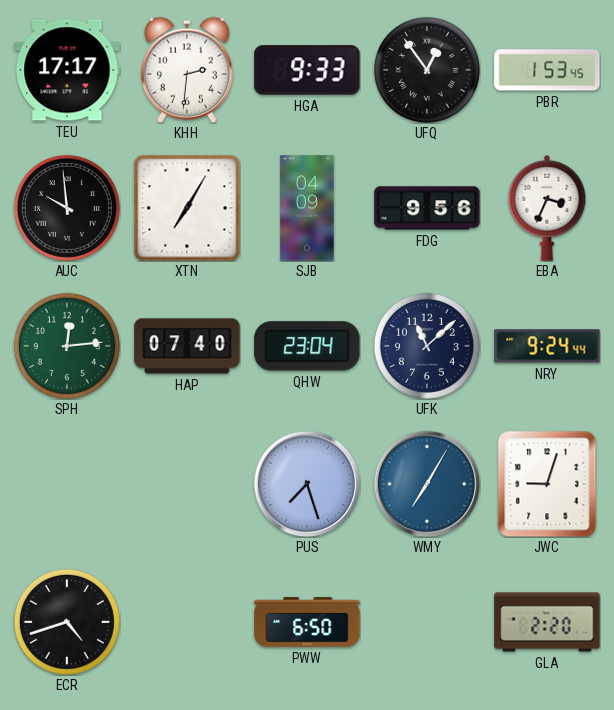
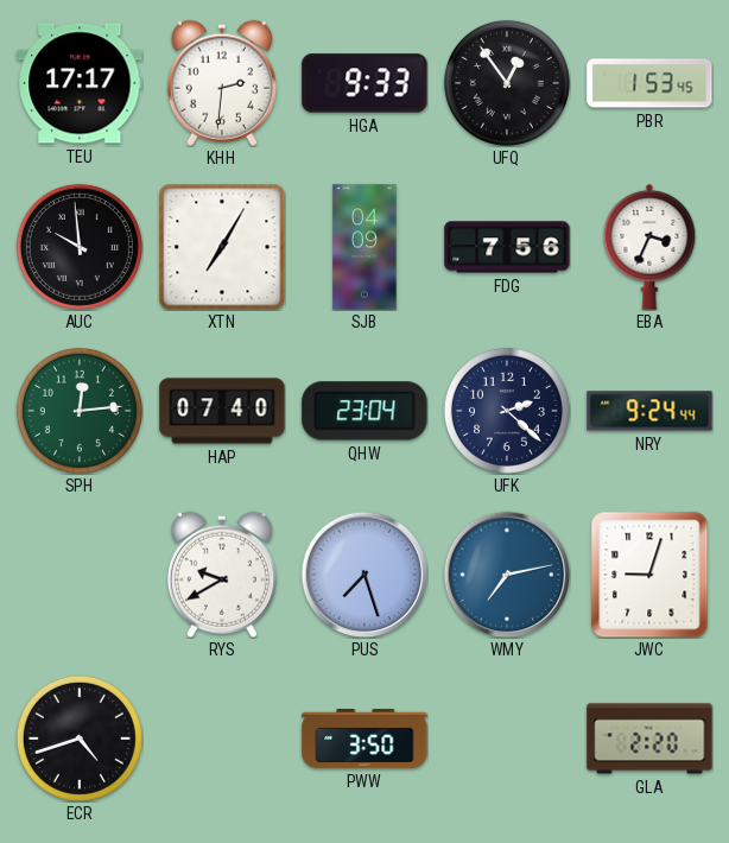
FDG: 9:56 -> 7:56 (507, 247)
UFK: 11:08 -> 2:22 (507, 411)
RYS: none -> 9:40 (222, 575)
WMY: 7:05 -> 7:13 (507, 575)
PWW: 6:50 -> 3:50 (364, 740)
